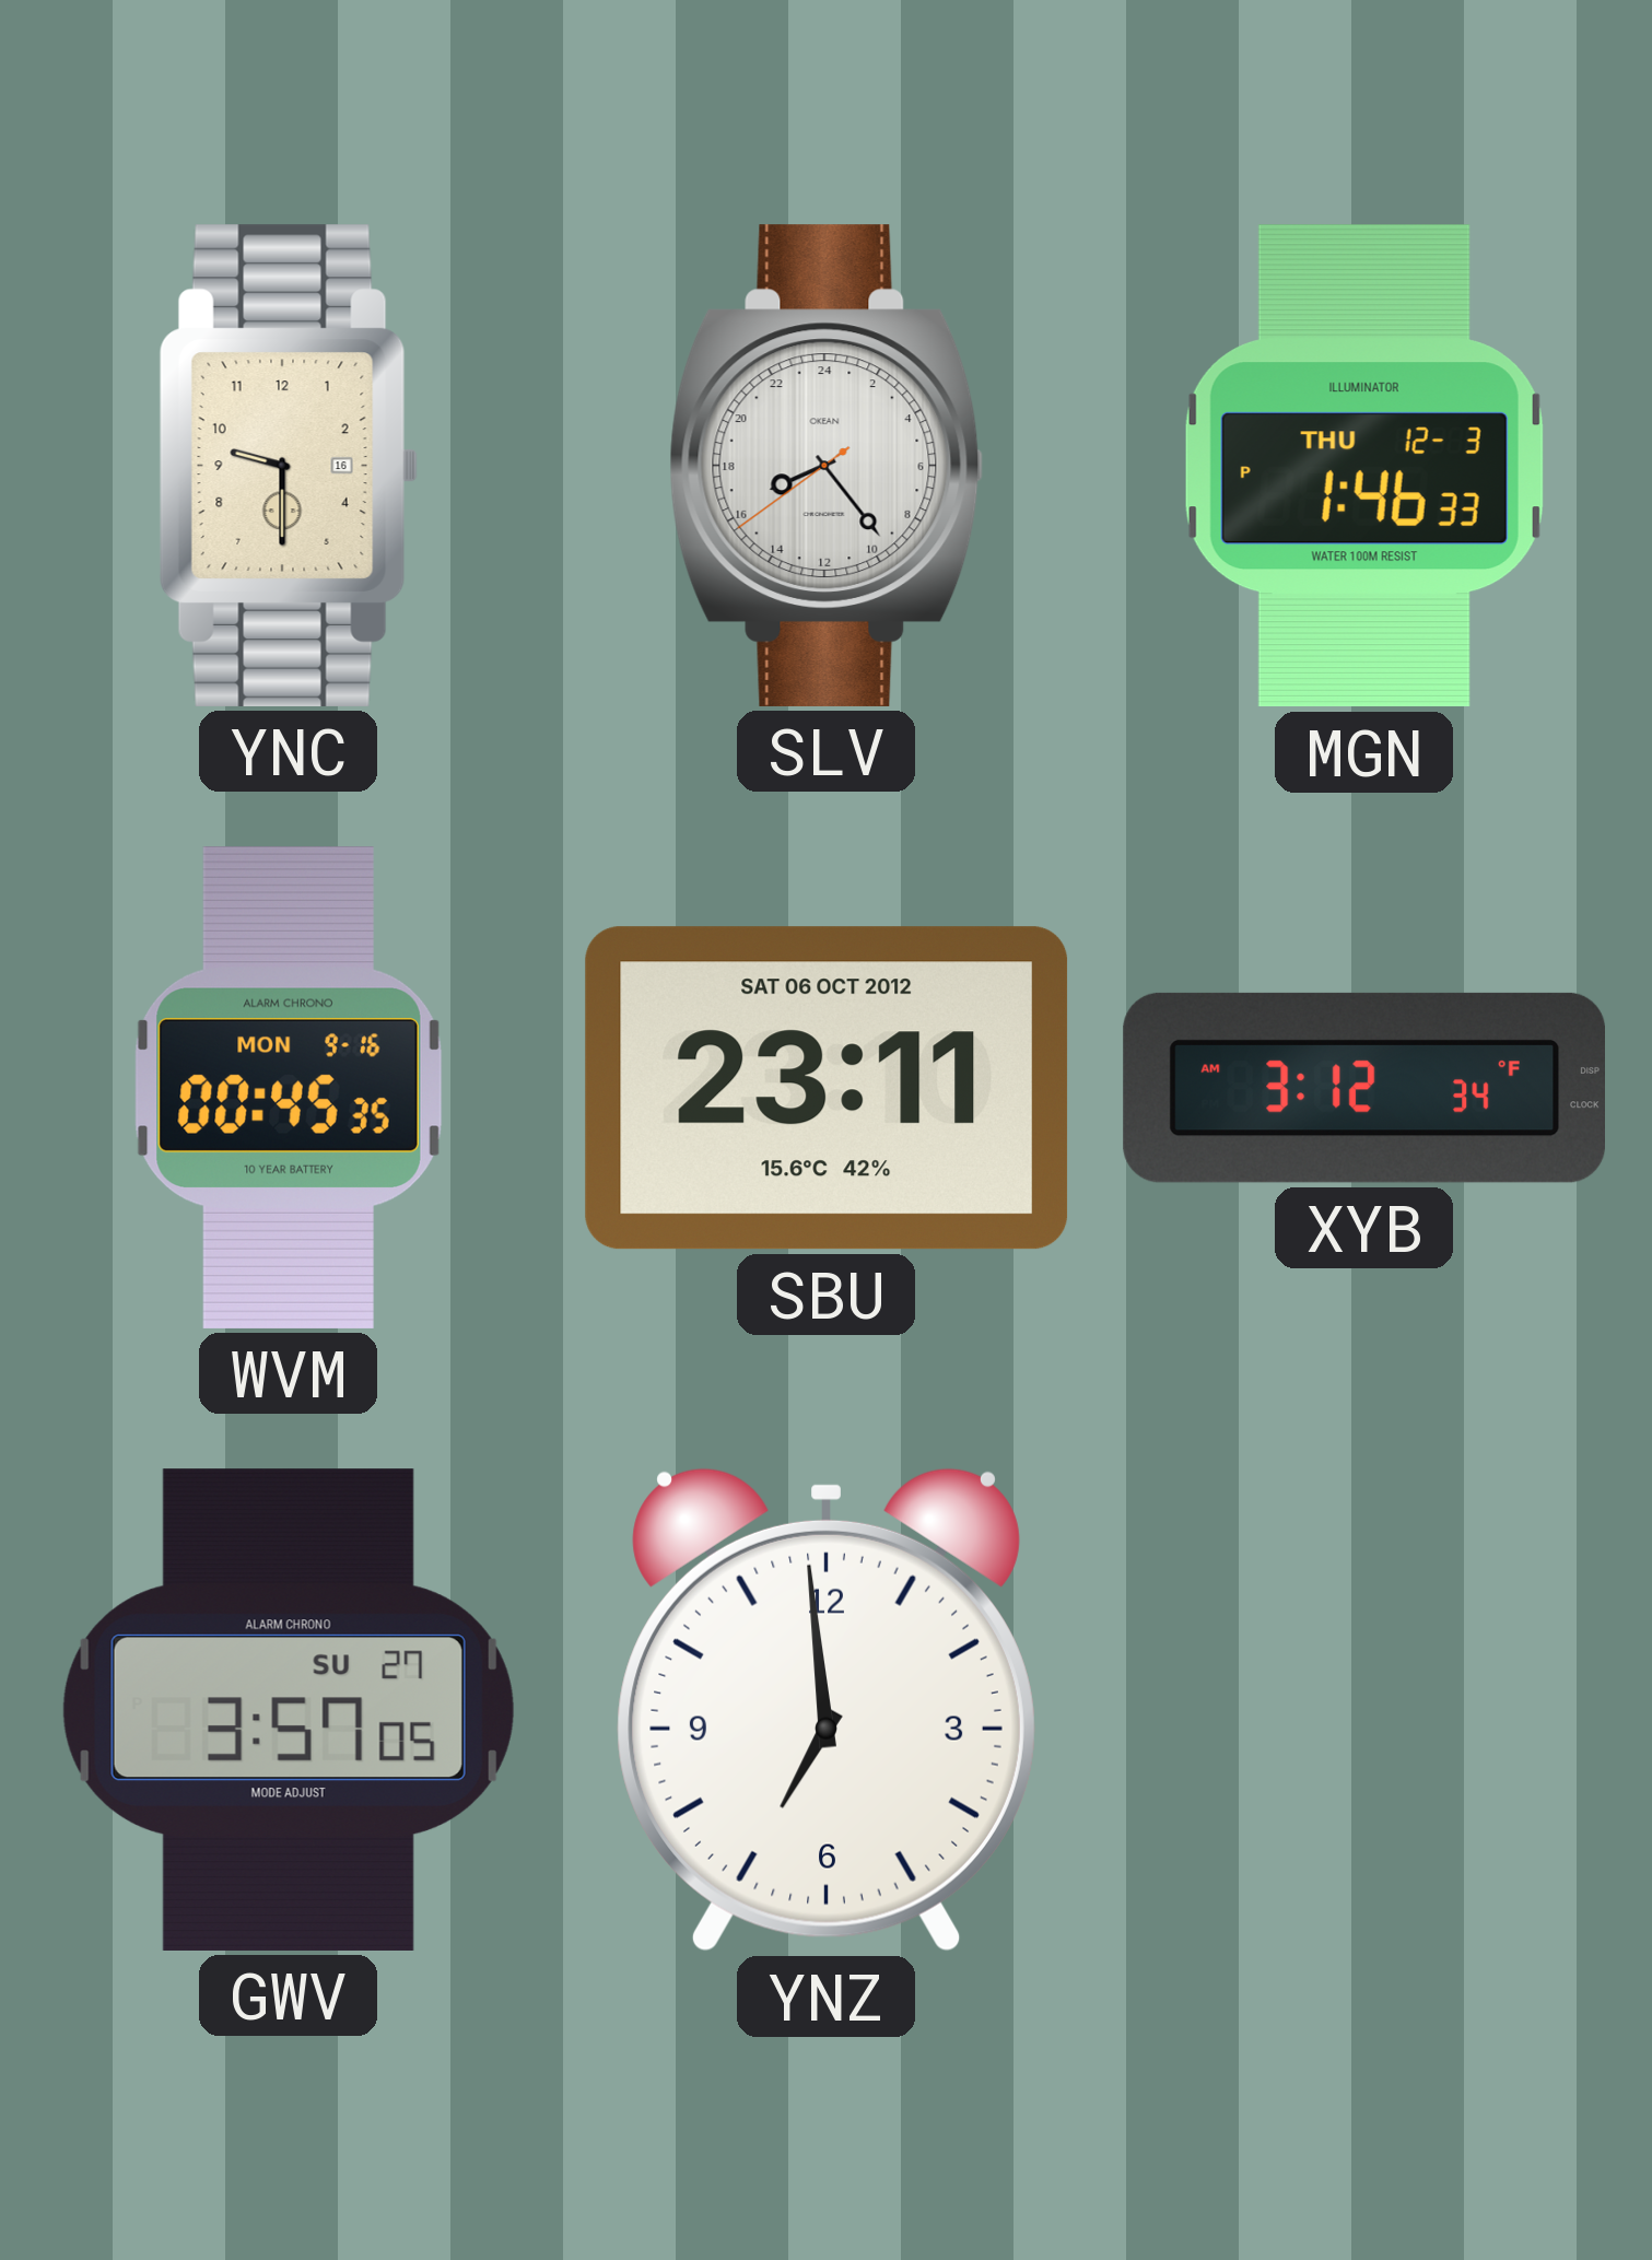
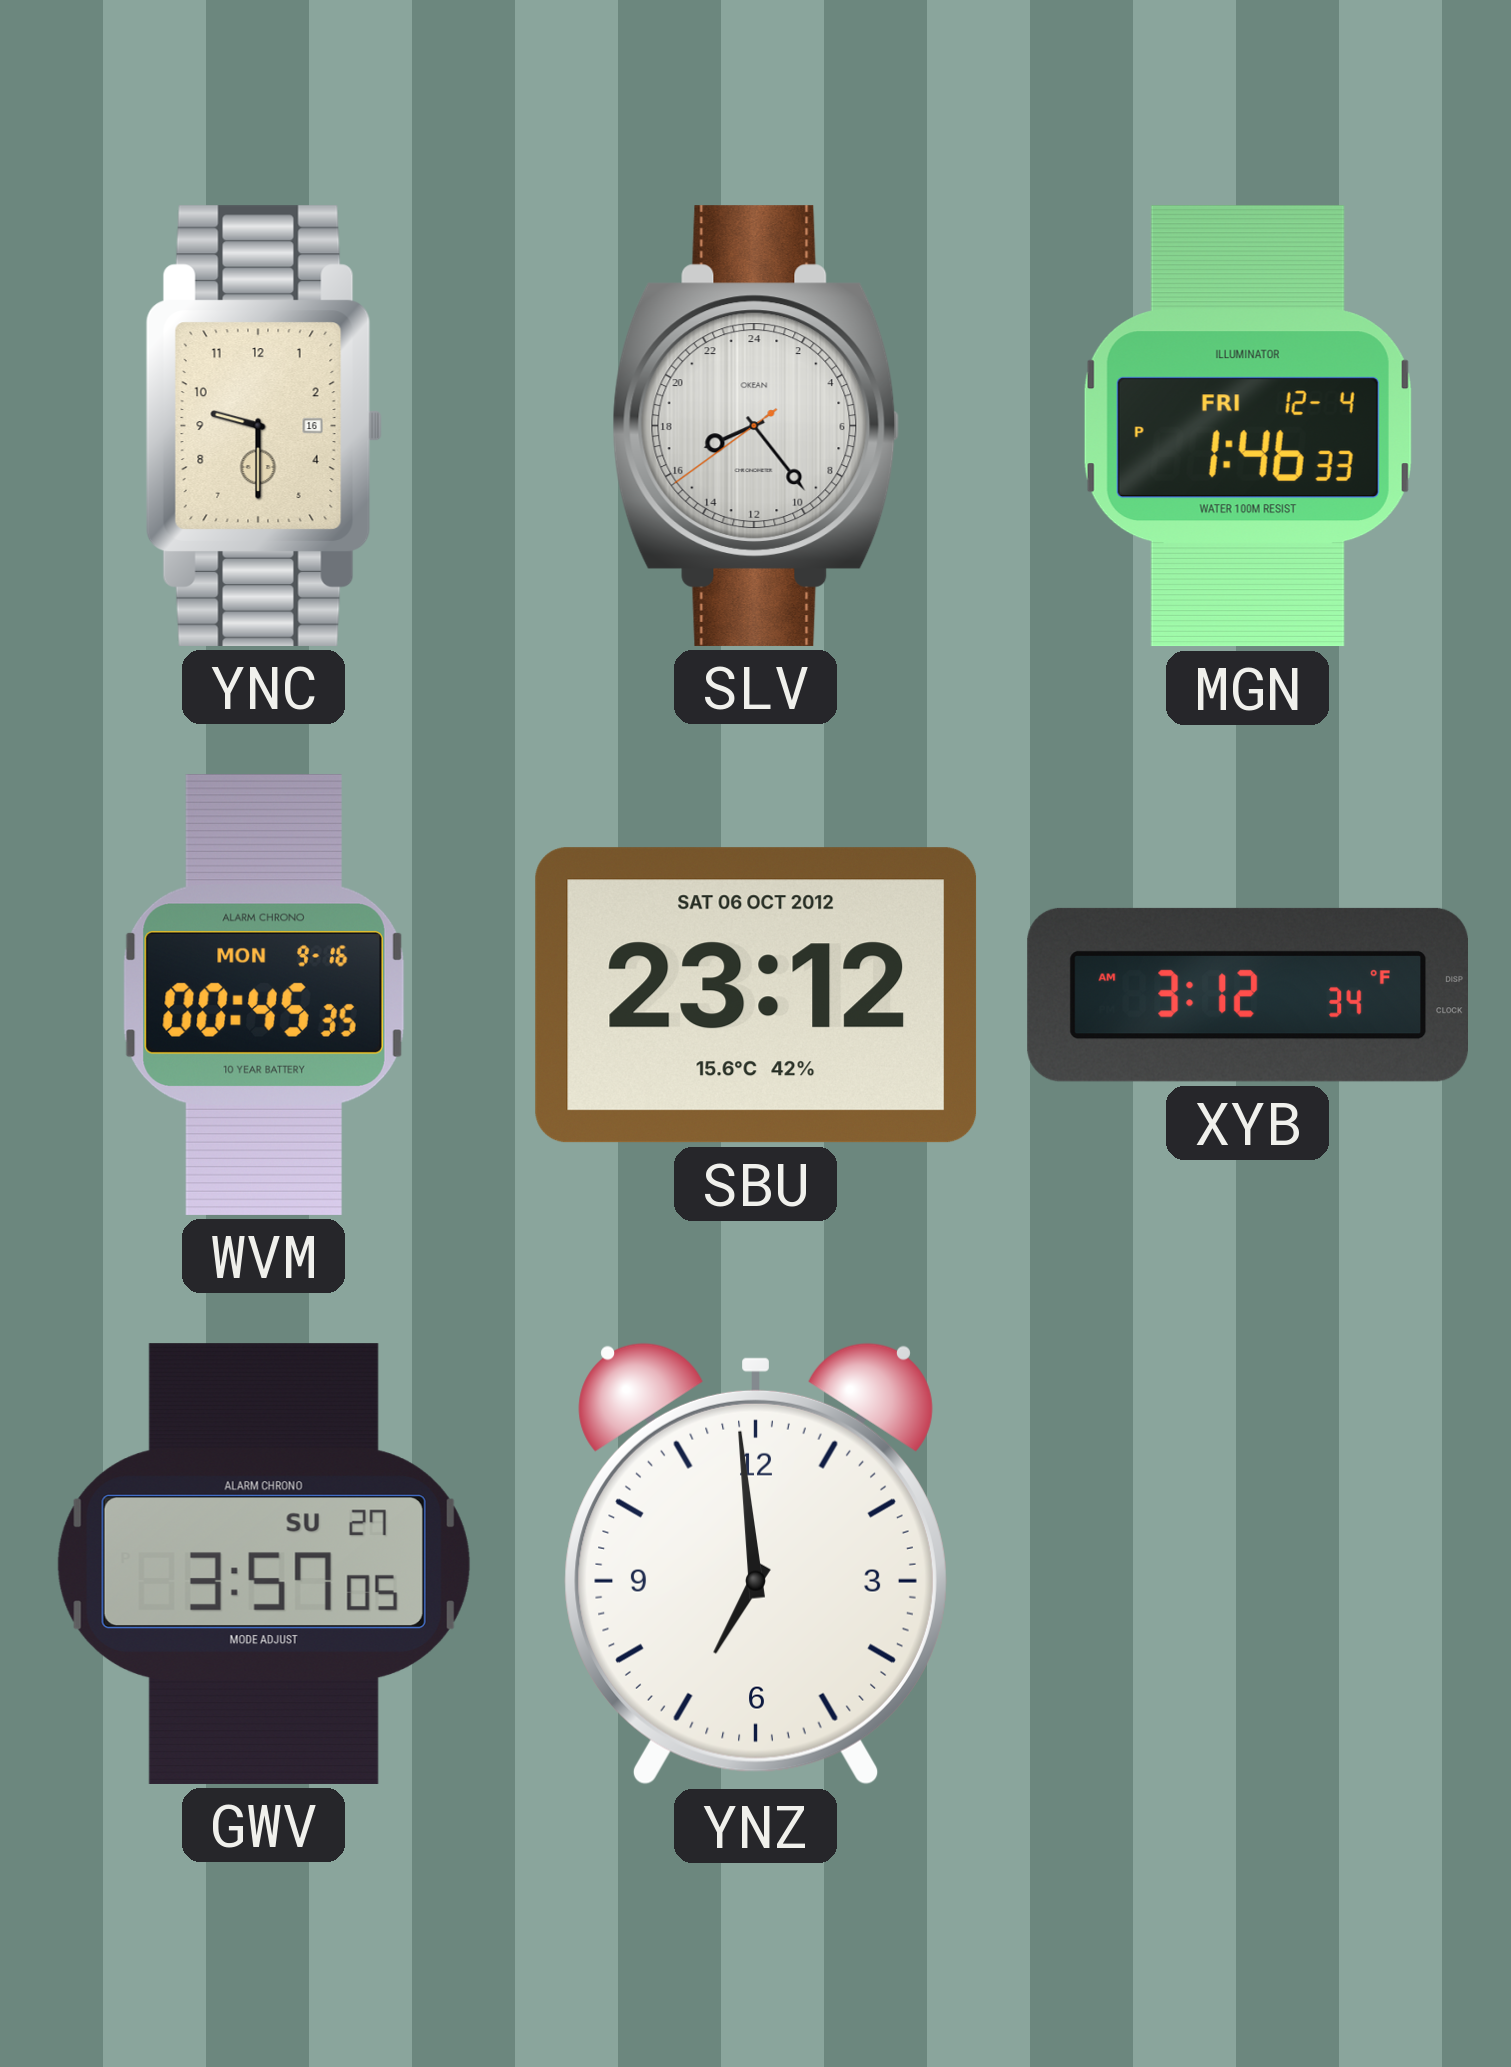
MGN date: THU 12-3 -> FRI 12-4 (1248, 426)
SBU: 23:11 -> 23:12 (756, 995)
